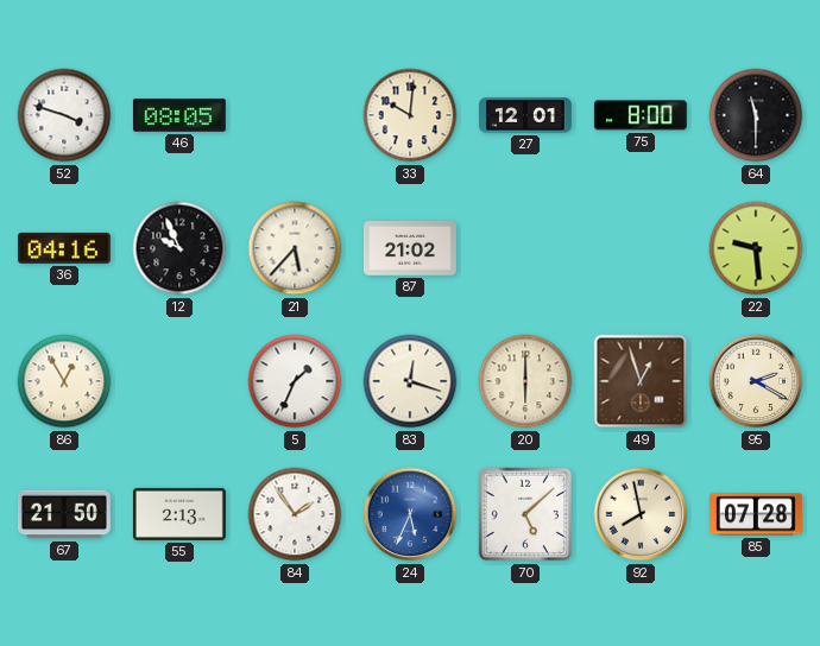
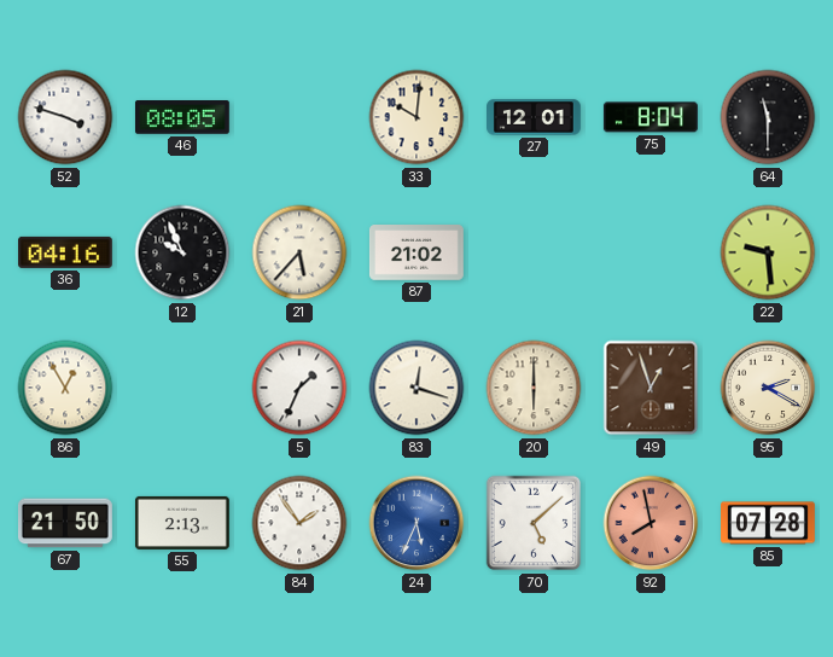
75: 8:00 -> 8:04 (651, 117)
92 dial: cream -> salmon (651, 523)
